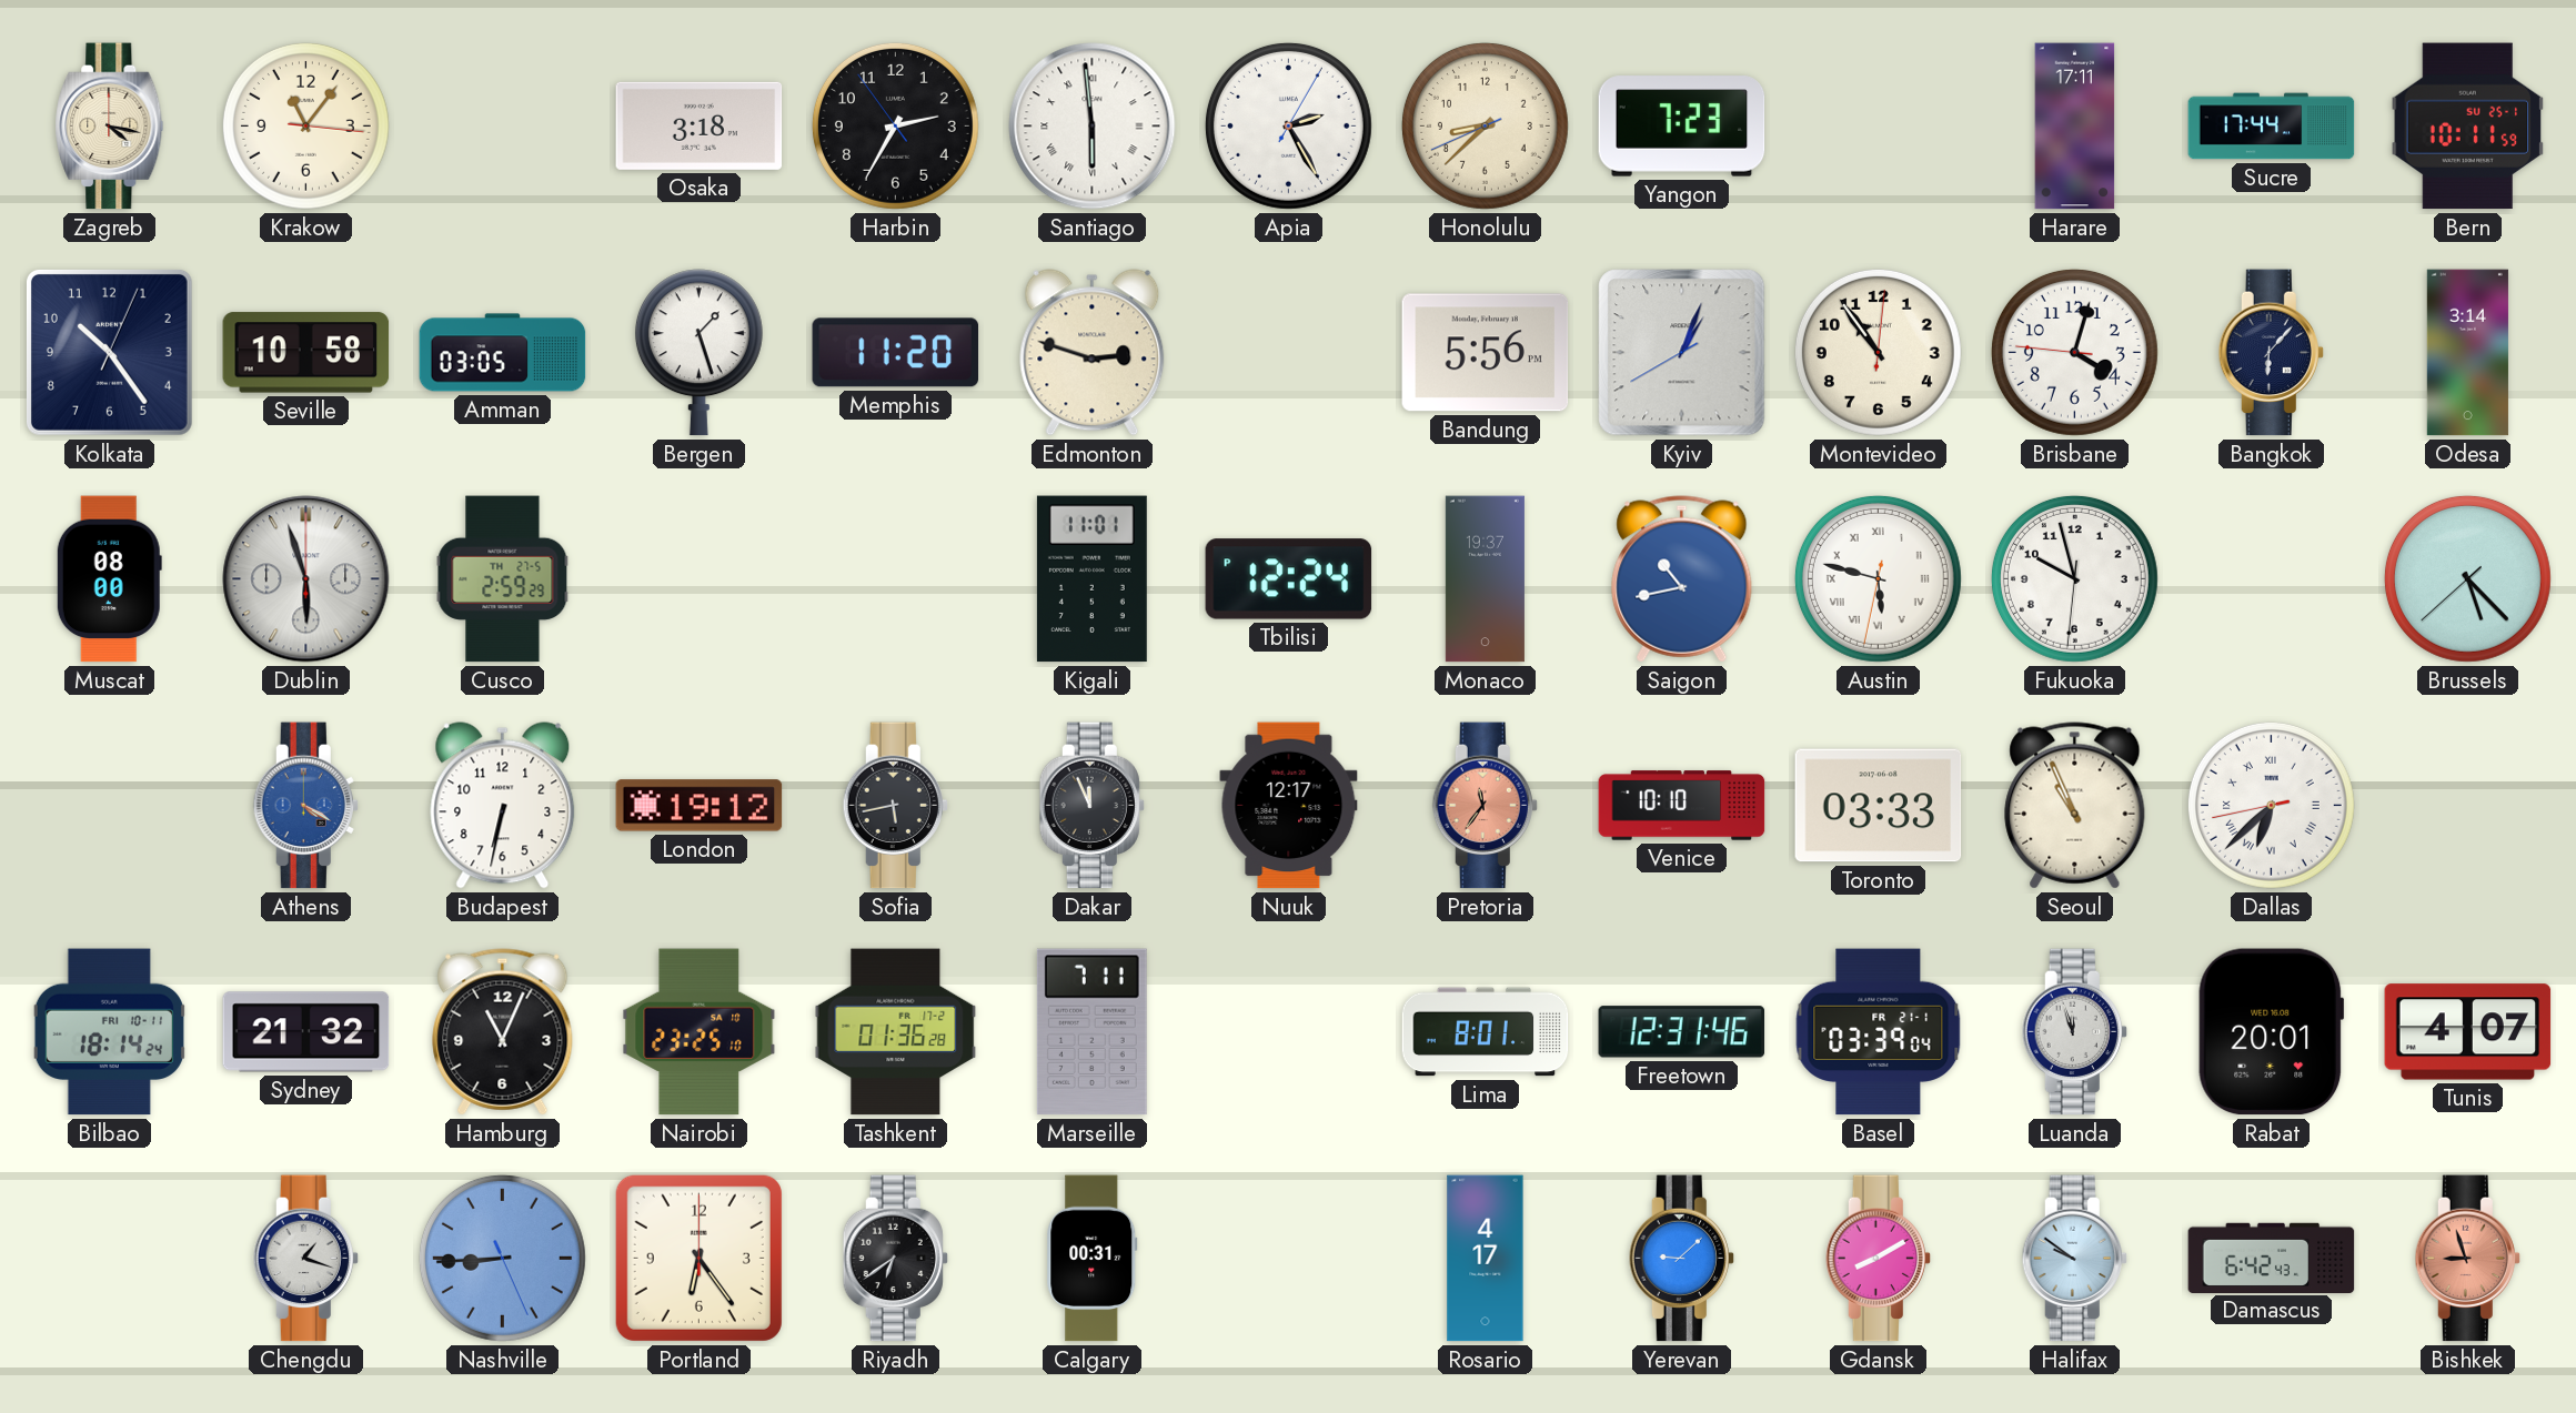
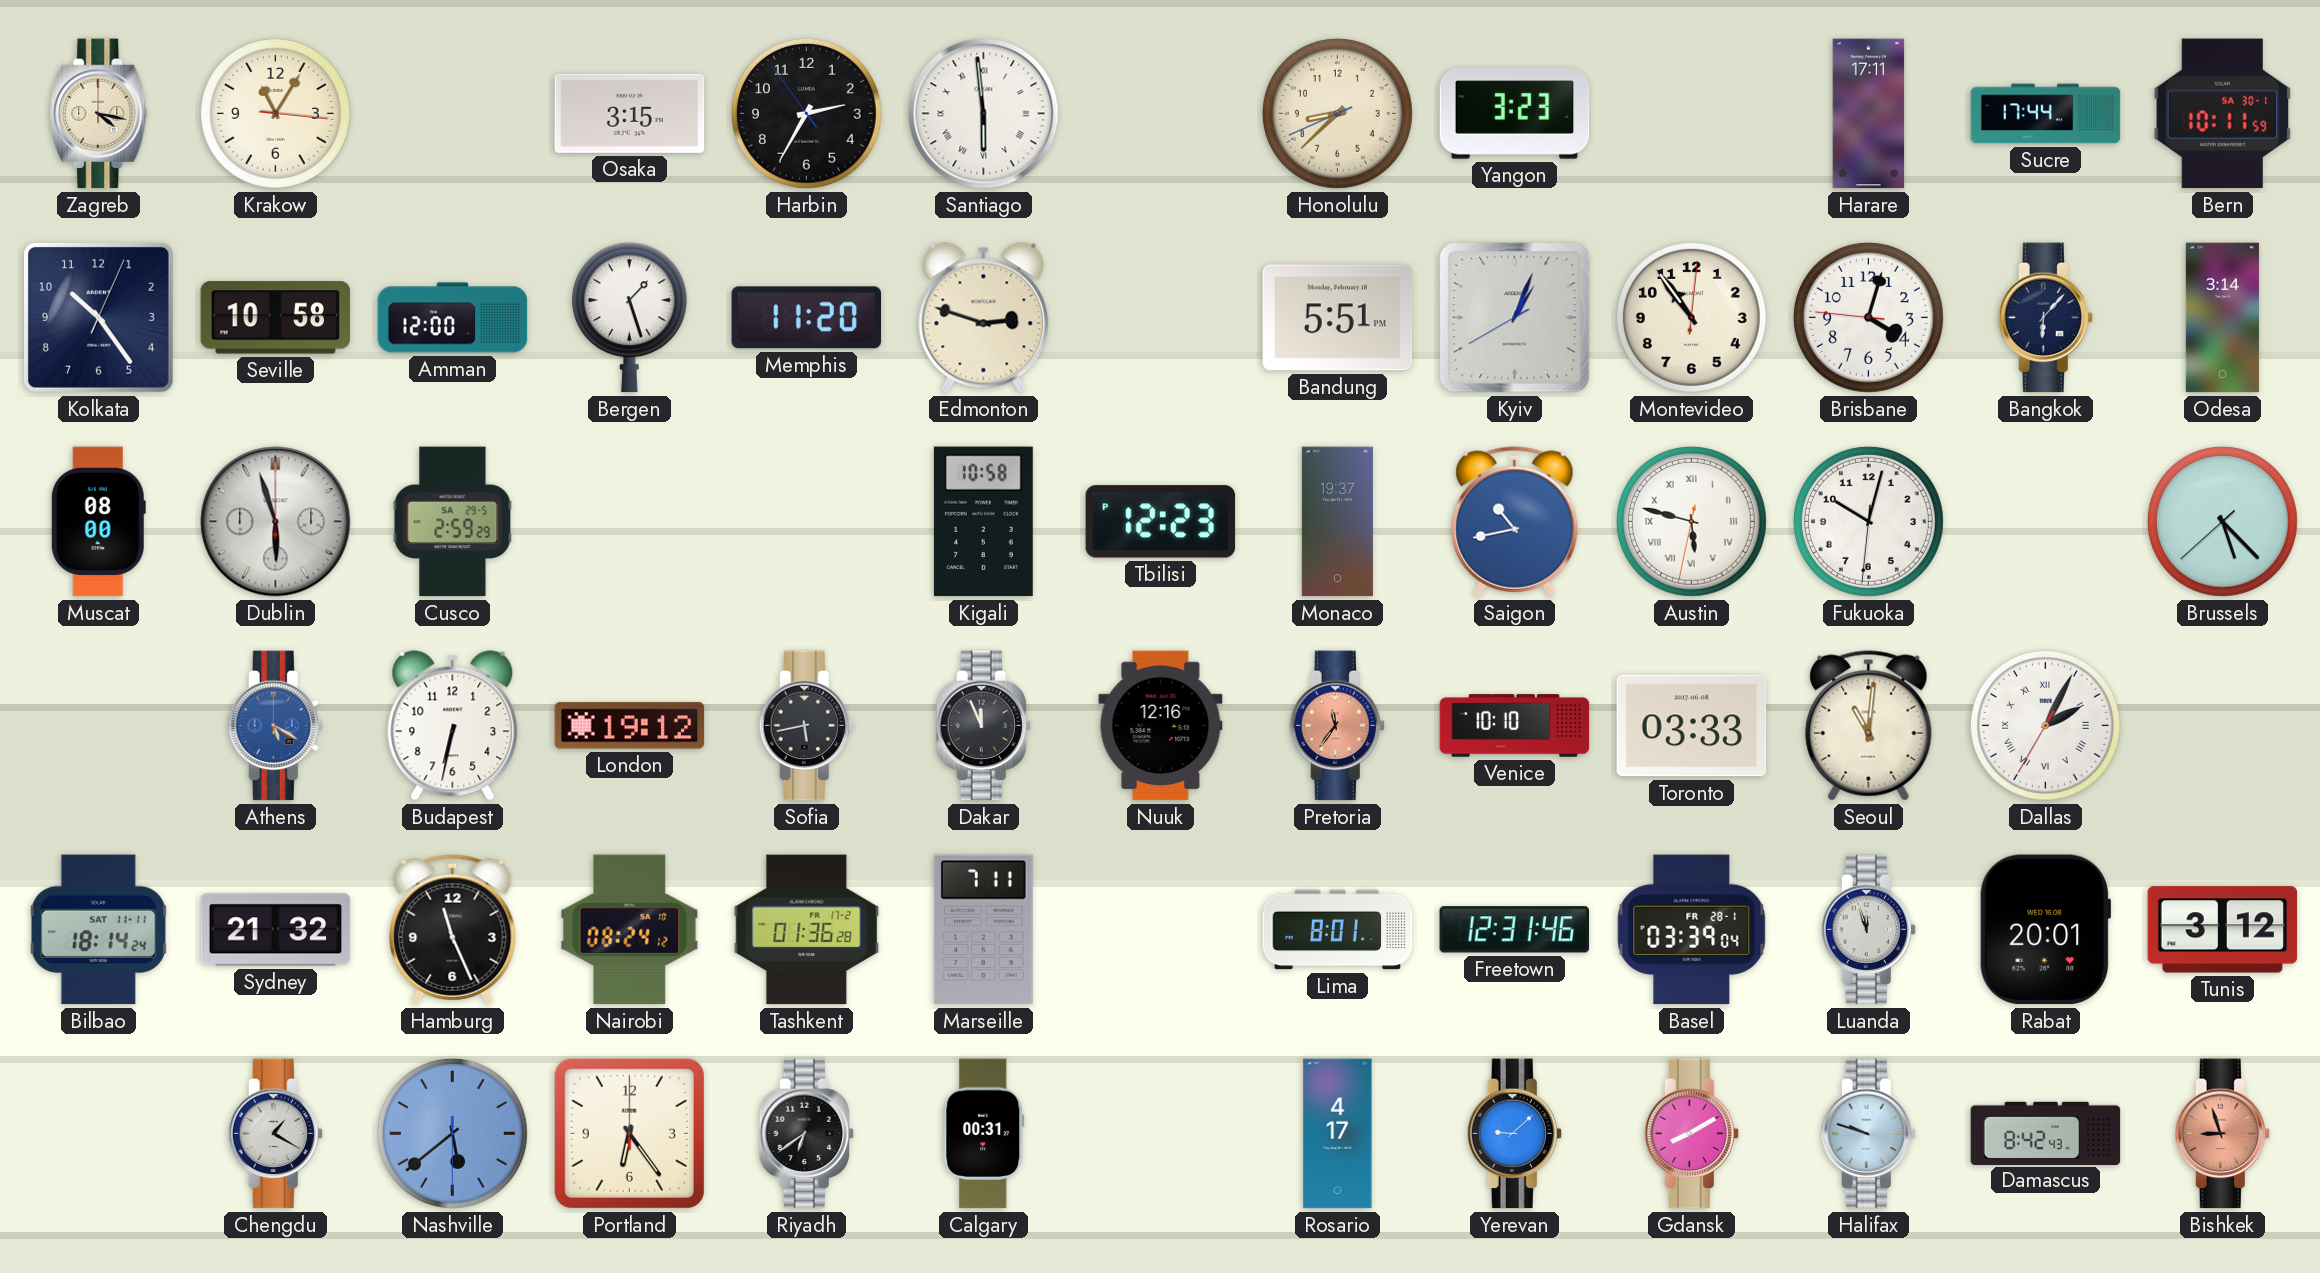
Krakow: 11:06 -> 11:05 (275, 113)
Osaka: 3:18 -> 3:15 (630, 113)
Apia: 2:25 -> none (1288, 125)
Yangon: 7:23 -> 3:23 (1515, 114)
Bern date: SU 25-1 -> SA 30-1 (2223, 114)
Amman: 03:05 -> 12:00 (453, 318)
Bandung: 5:56 -> 5:51 (1338, 318)
Cusco date: TH 27-5 -> SA 29-5 (453, 522)
Kigali: 11:01 -> 10:58 (983, 522)
Tbilisi: 12:24 -> 12:23 (1161, 522)
Fukuoka: 9:57 -> 10:02 (1868, 521)
Athens: 4:20 -> 5:20 (275, 726)
Nuuk: 12:17 -> 12:16 (1161, 726)
Seoul: 10:56 -> 11:01 (1869, 726)
Dallas: 6:37 -> 2:04 (2045, 725)
Bilbao date: FRI 10-11 -> SAT 11-11 (98, 930)
Hamburg: 11:04 -> 11:26 (453, 930)
Nairobi: 23:25 -> 08:24 (630, 930)
Basel date: FR 21-1 -> FR 28-1 (1692, 930)
Tunis: 4:07 -> 3:12 (2223, 930)
Chengdu: 1:18 -> 1:20 (275, 1134)
Nashville: 8:44 -> 5:38 (452, 1133)
Halifax: 9:51 -> 9:48 (1868, 1134)
Damascus: 6:42 -> 8:42 (2046, 1133)
